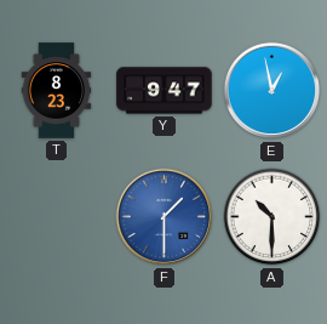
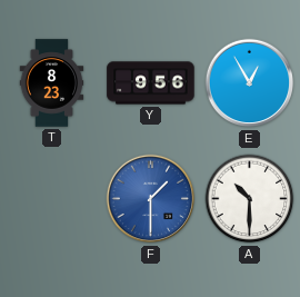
Y: 9:47 -> 9:56 (151, 83)
E: 12:58 -> 12:55 (250, 83)
